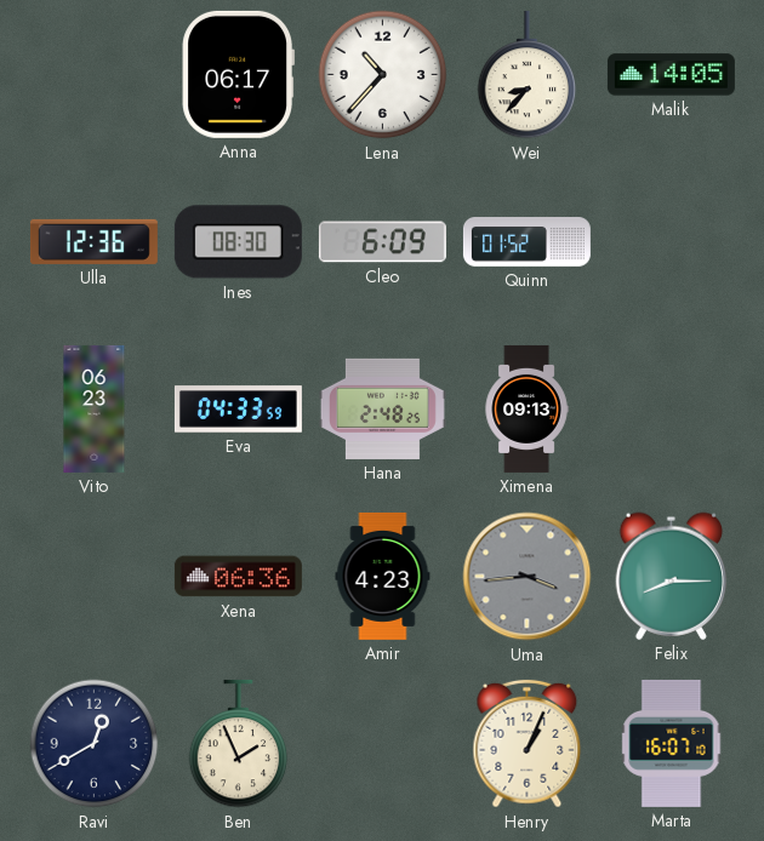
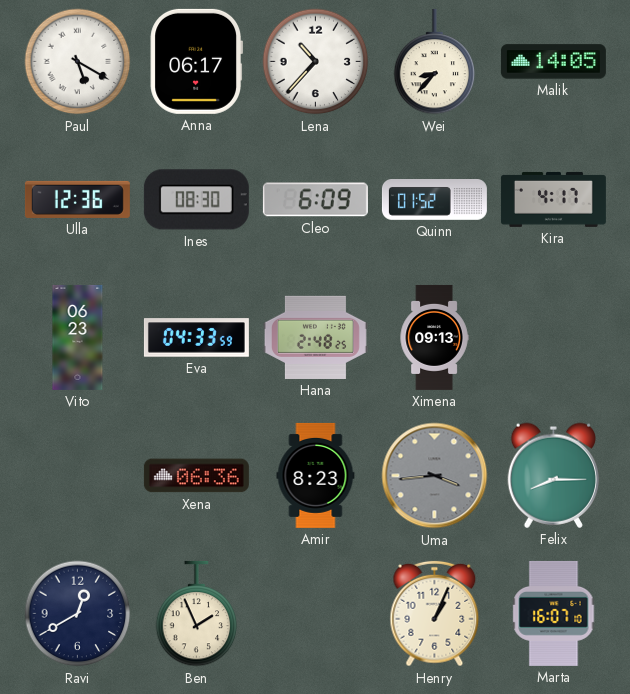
Paul: none -> 5:20 (78, 62)
Kira: none -> 4:17 (553, 199)
Amir: 4:23 -> 8:23 (316, 475)
